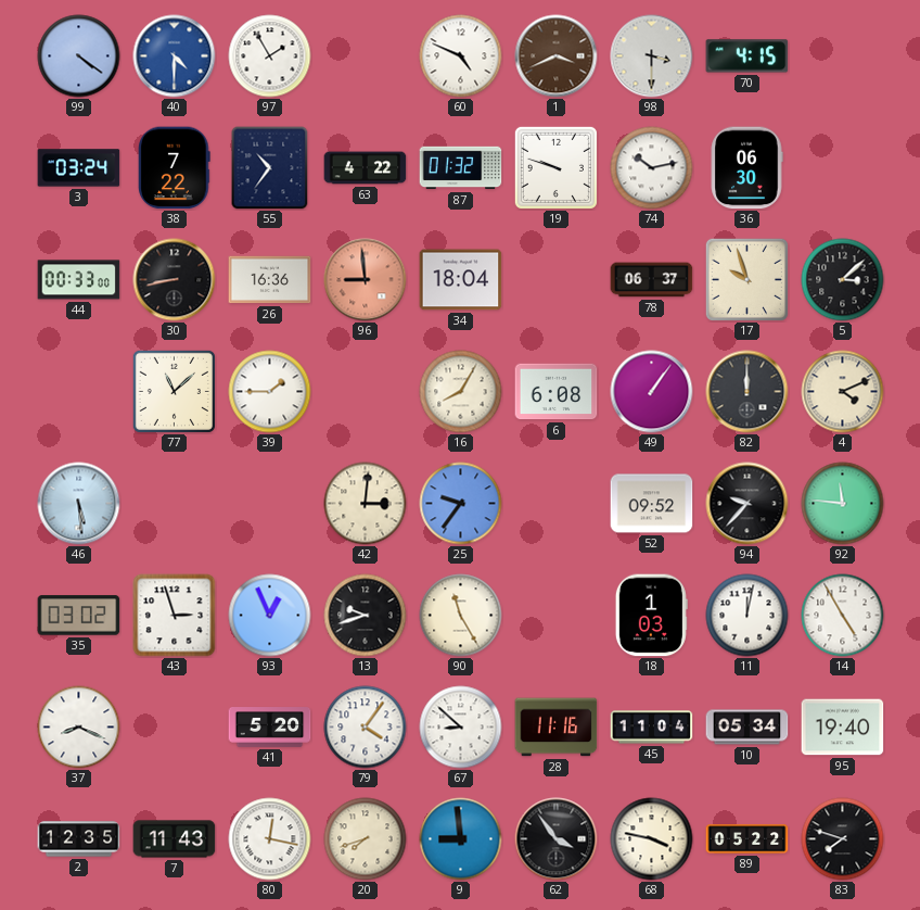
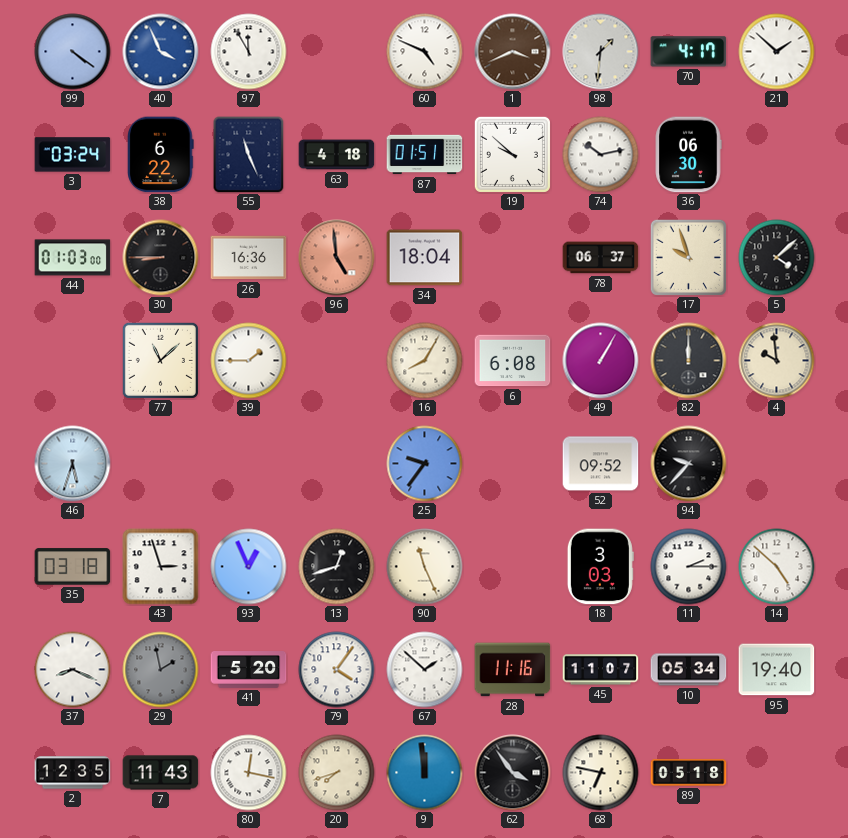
40: 4:30 -> 3:56 (161, 52)
97: 1:55 -> 11:55 (249, 52)
98: 3:30 -> 1:31 (601, 52)
70: 4:15 -> 4:17 (689, 52)
21: none -> 1:52 (777, 52)
38: 7:22 -> 6:22 (161, 155)
55: 10:36 -> 11:26 (249, 155)
63: 4:22 -> 4:18 (337, 155)
87: 01:32 -> 01:51 (425, 155)
19: 9:48 -> 9:52 (512, 154)
44: 00:33 -> 01:03 (73, 258)
30: 8:43 -> 8:45 (161, 258)
96: 8:59 -> 4:59 (337, 258)
5: 3:08 -> 4:08 (777, 258)
49: 1:06 -> 1:05 (601, 361)
4: 4:11 -> 9:59 (777, 361)
46: 5:29 -> 5:33 (73, 464)
42: 3:01 -> none (366, 504)
92: 11:46 -> none (843, 504)
35: 03:02 -> 03:18 (73, 567)
13: 9:42 -> 12:42 (337, 567)
90: 11:25 -> 11:26 (425, 567)
18: 1:03 -> 3:03 (600, 567)
11: 12:02 -> 2:15 (689, 567)
14: 4:55 -> 4:52 (777, 567)
29: none -> 1:58 (161, 670)
67: 8:52 -> 1:52 (425, 670)
45: 11:04 -> 11:07 (601, 670)
9: 8:59 -> 11:59 (425, 773)
68: 3:47 -> 6:47 (601, 773)
89: 05:22 -> 05:18 (689, 773)
83: 7:48 -> none (843, 839)
